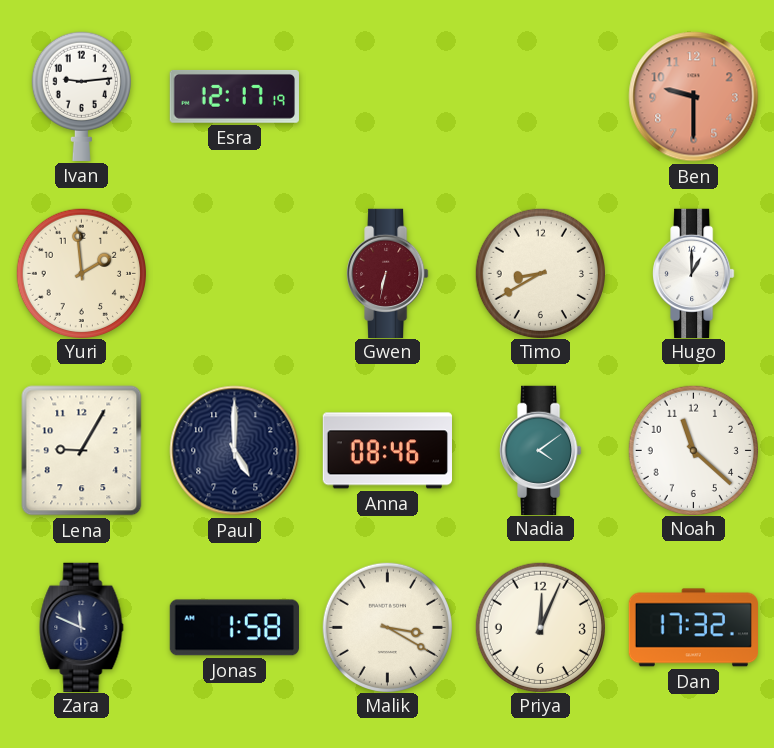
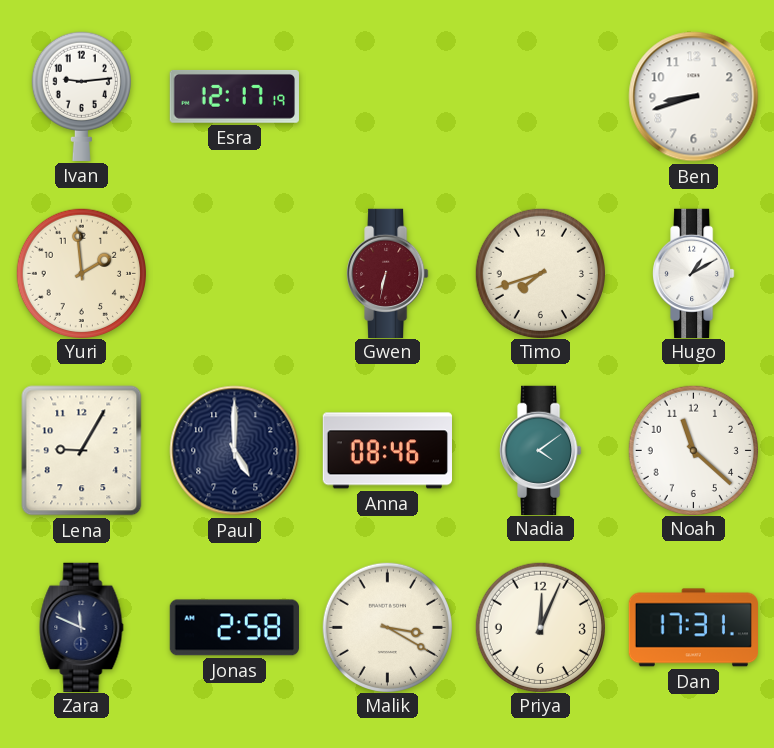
Ben: 9:30 -> 8:42 (694, 97)
Ben dial: salmon -> white (694, 97)
Timo: 8:40 -> 7:42 (540, 273)
Hugo: 1:00 -> 1:10 (694, 273)
Jonas: 1:58 -> 2:58 (234, 628)
Dan: 17:32 -> 17:31 (693, 628)
